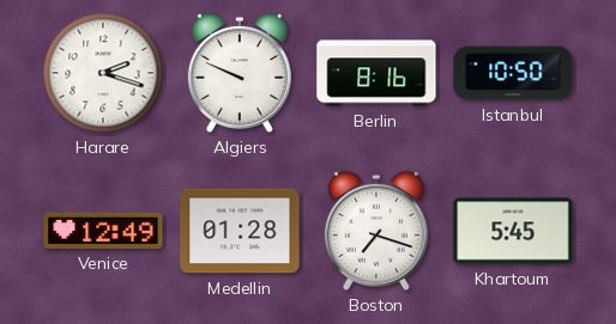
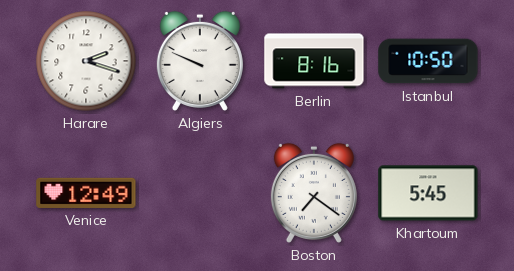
Medellin: 01:28 -> none (240, 231)
Boston: 7:18 -> 7:21 (314, 193)
